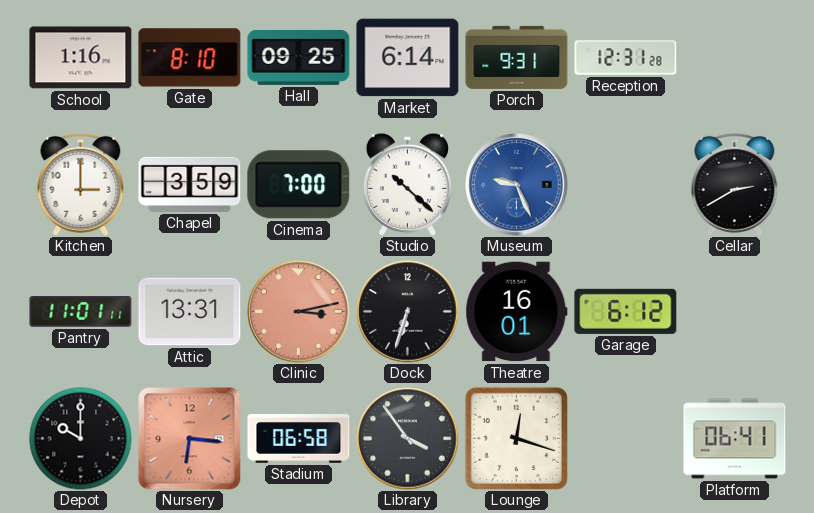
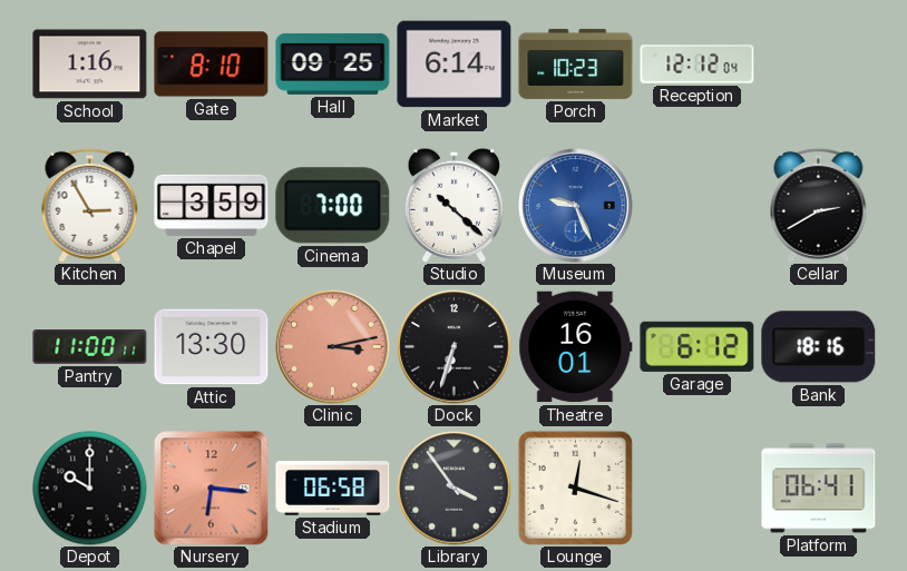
Porch: 9:31 -> 10:23 (576, 63)
Reception: 12:31 -> 12:12 (698, 65)
Kitchen: 3:00 -> 2:55 (90, 205)
Pantry: 11:01 -> 11:00 (90, 347)
Attic: 13:31 -> 13:30 (212, 347)
Bank: none -> 18:16 (819, 347)
